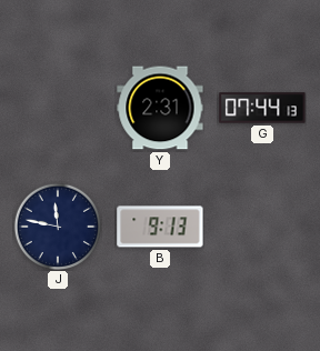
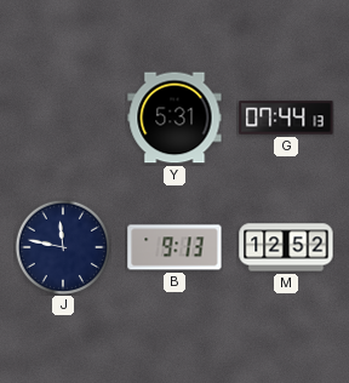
Y: 2:31 -> 5:31 (174, 118)
M: none -> 12:52 (286, 247)
